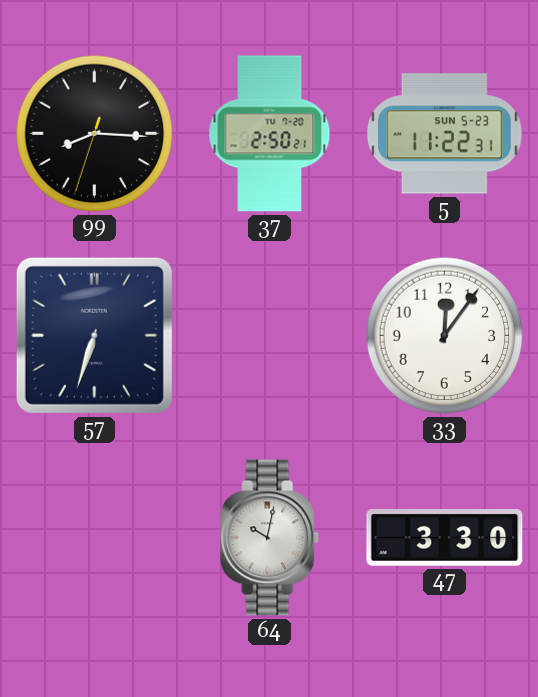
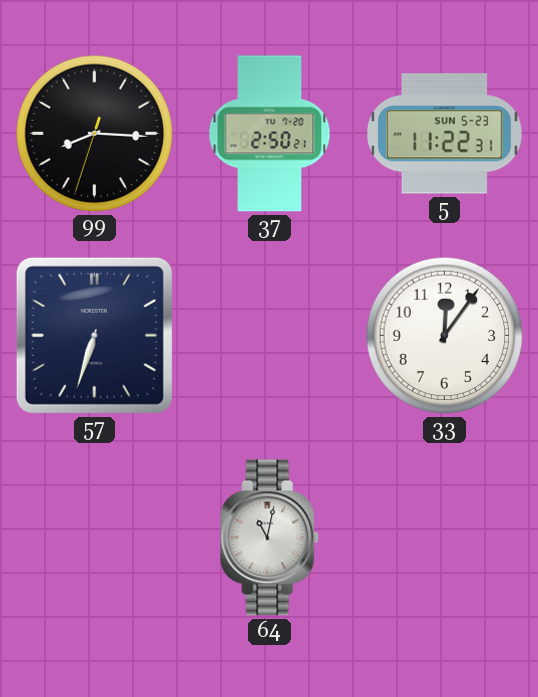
64: 10:02 -> 11:02 (270, 538)
47: 3:30 -> none (445, 538)
